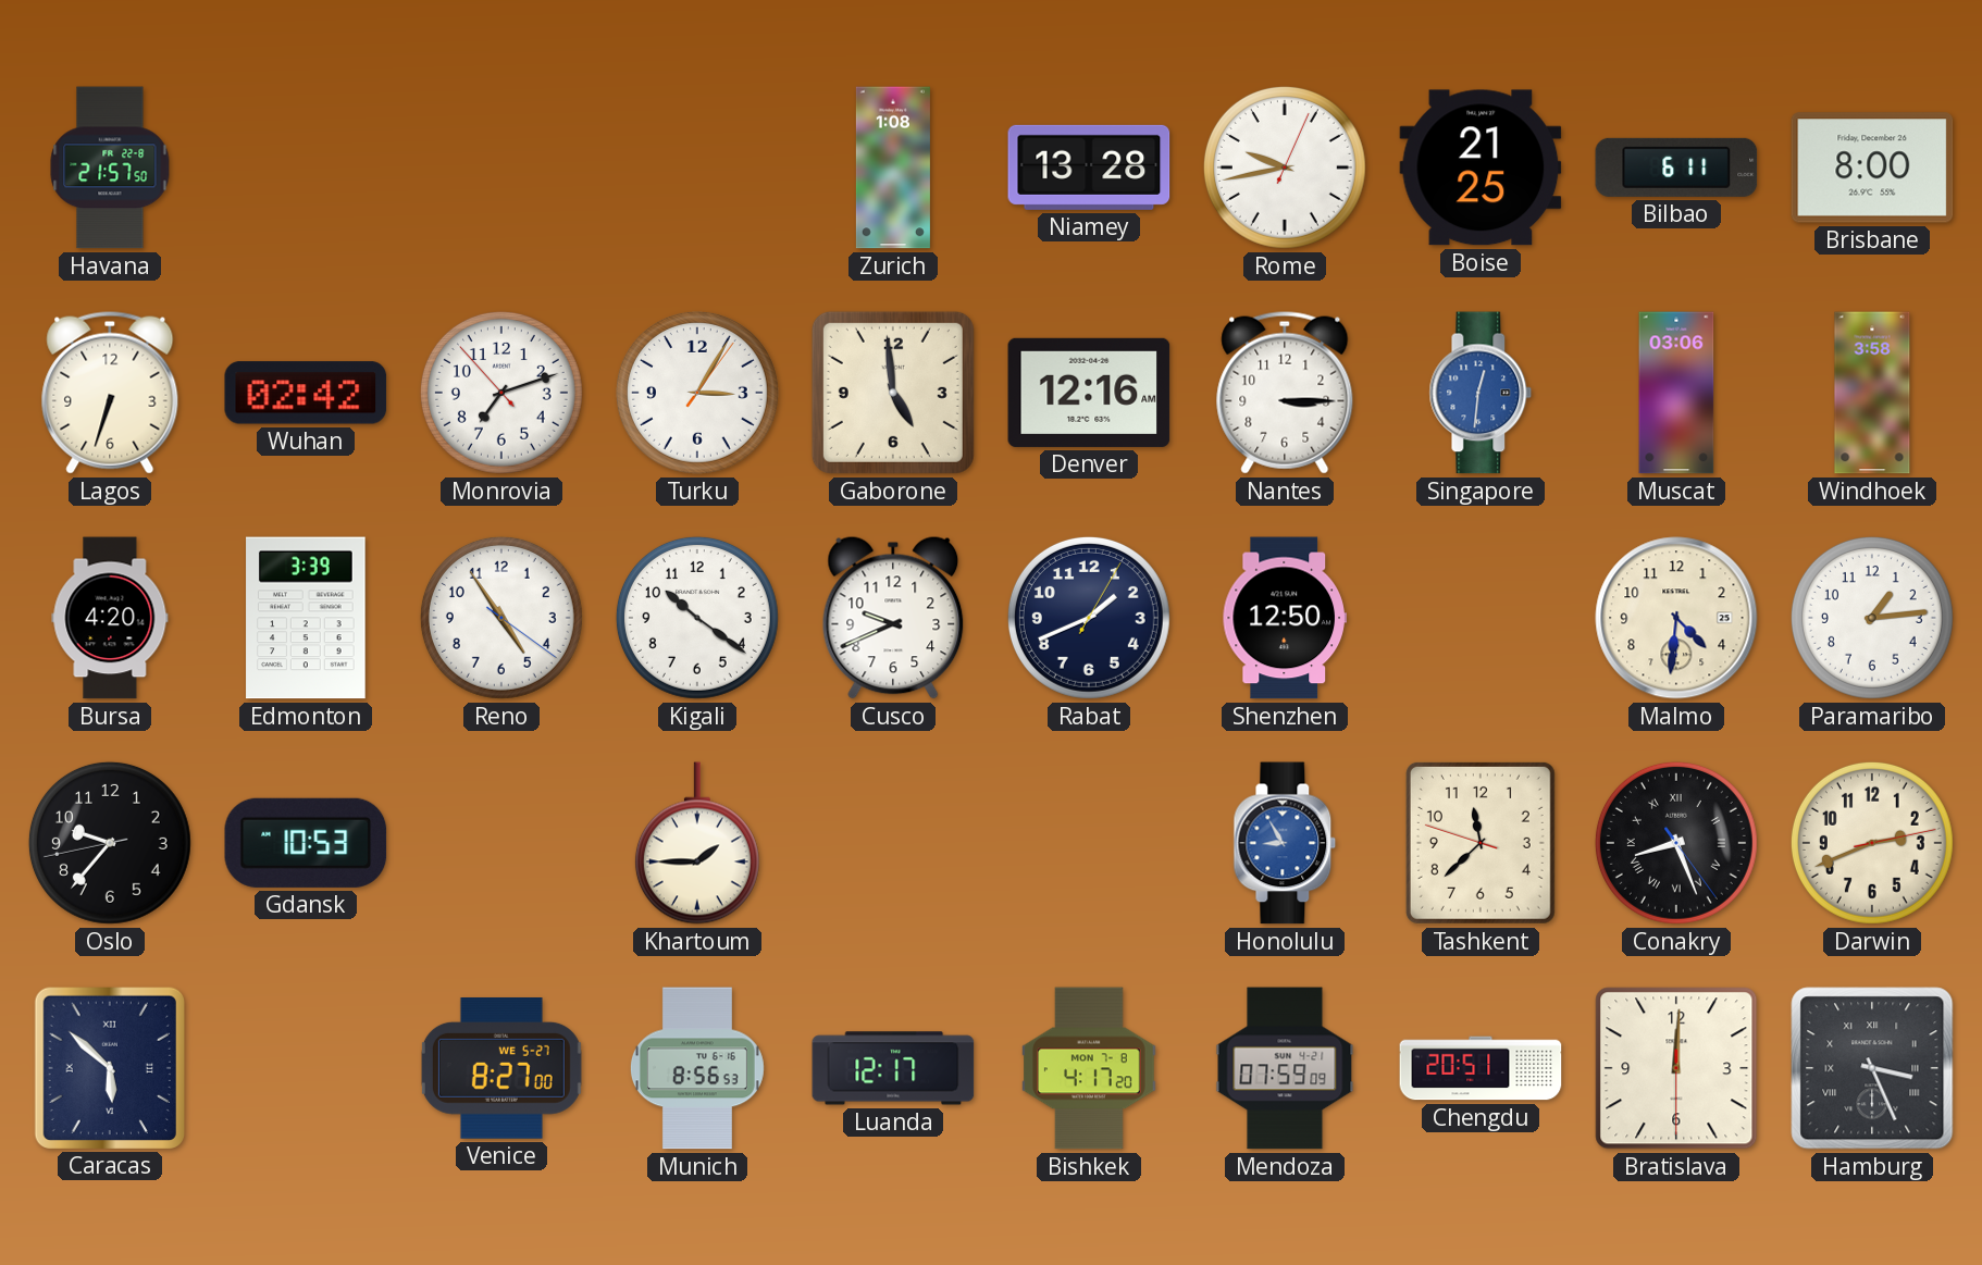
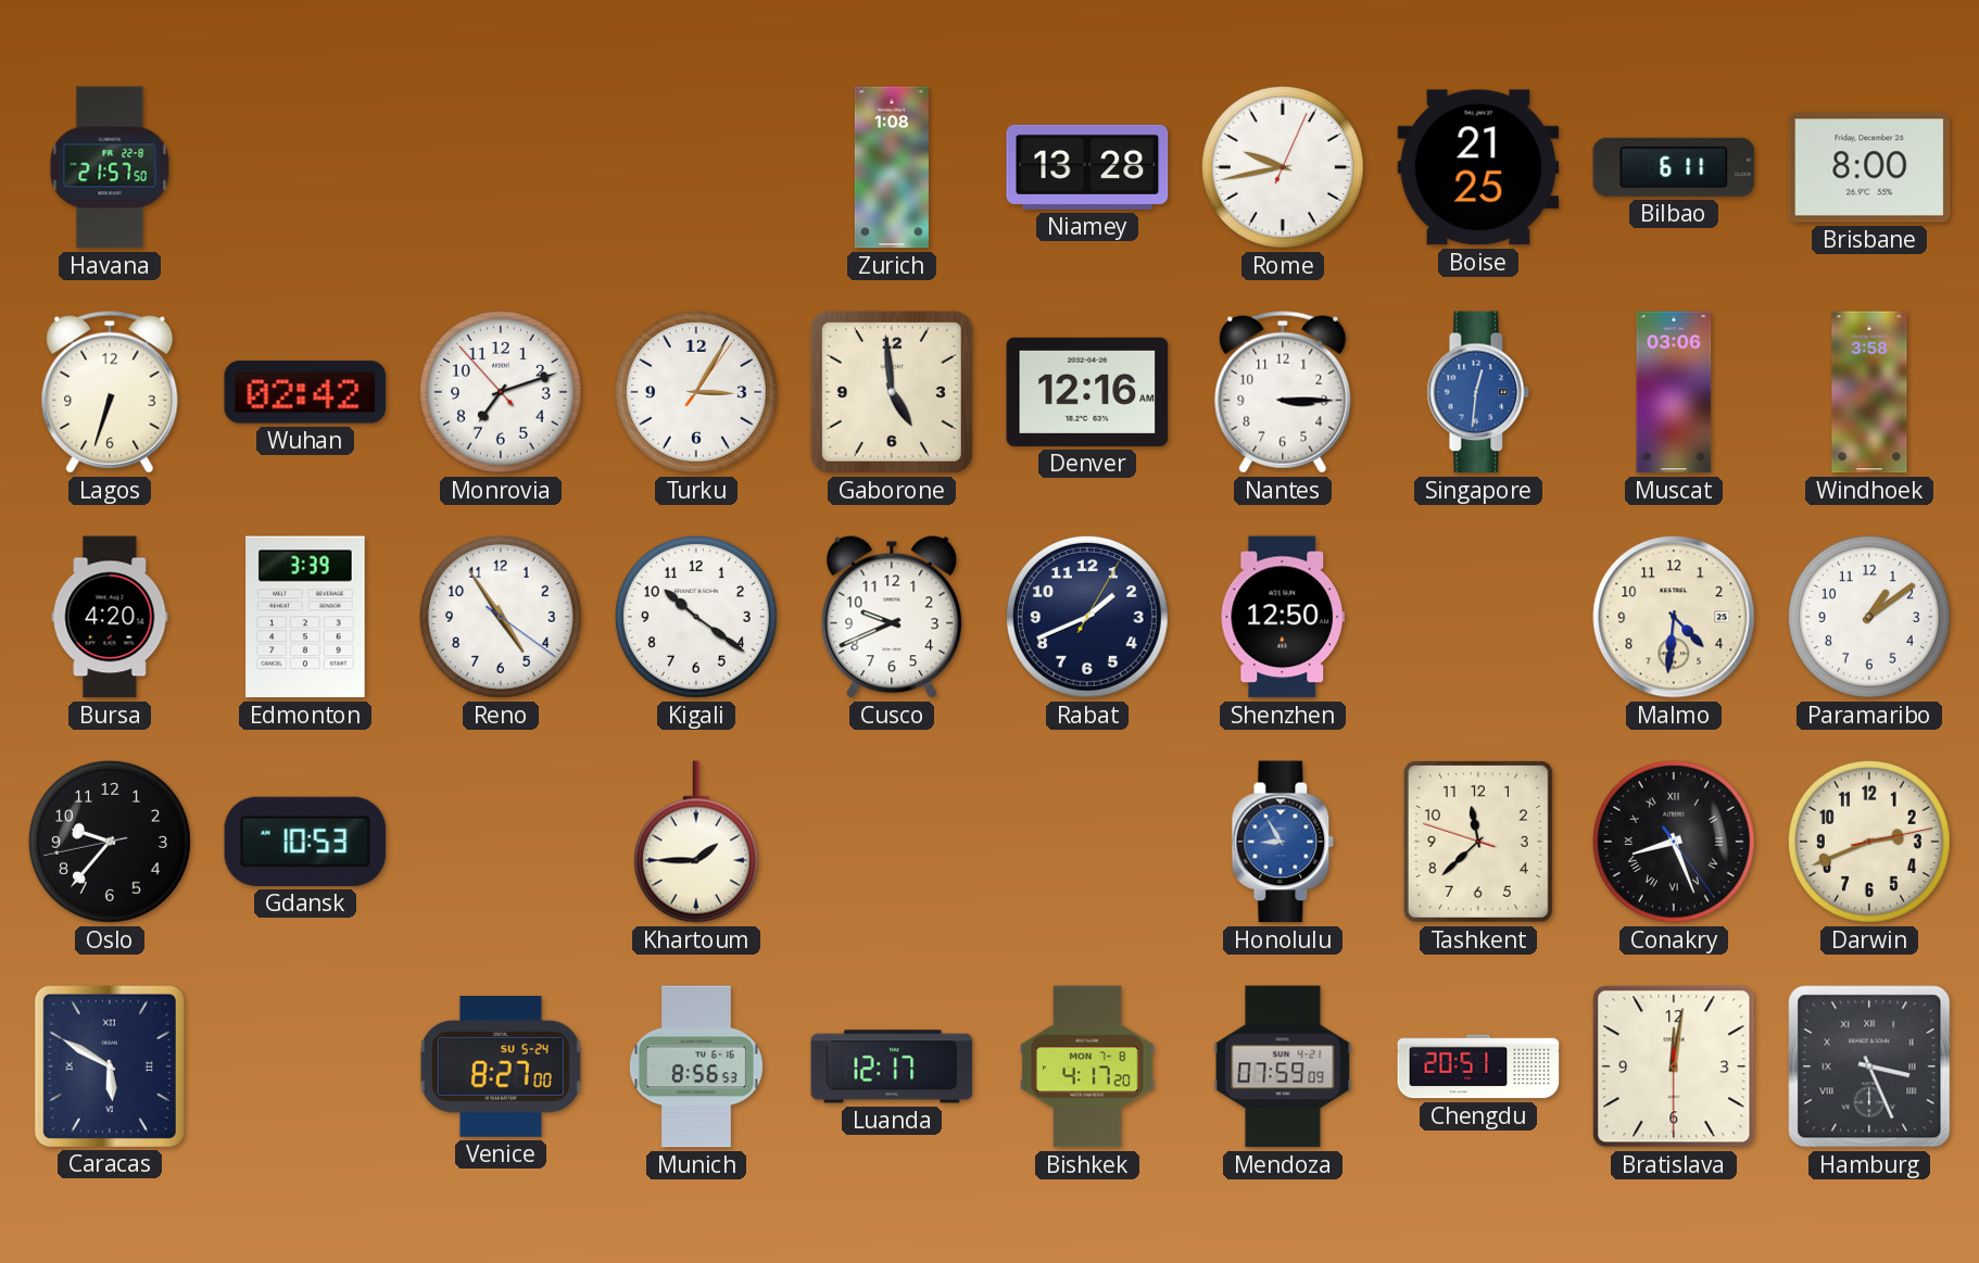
Paramaribo: 1:14 -> 1:09 (1869, 617)
Caracas: 5:52 -> 5:50 (110, 1065)
Venice date: WE 5-27 -> SU 5-24 (501, 1068)
Bratislava: 12:00 -> 12:01 (1674, 1066)
